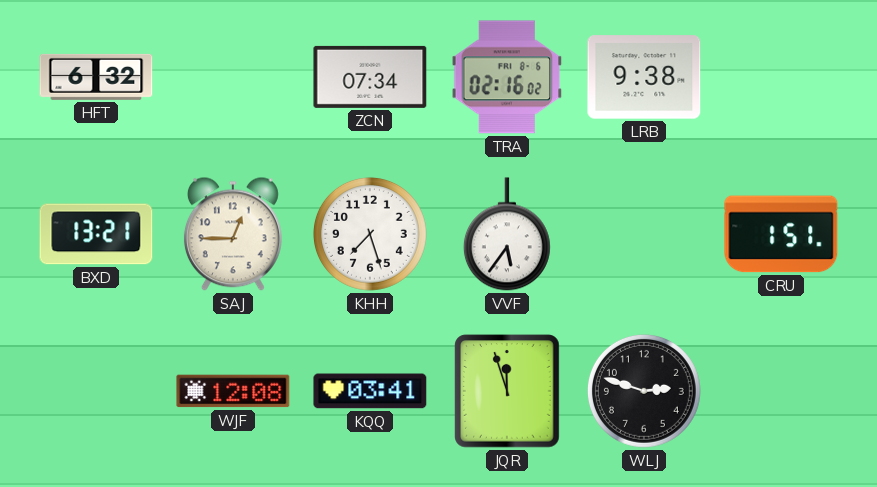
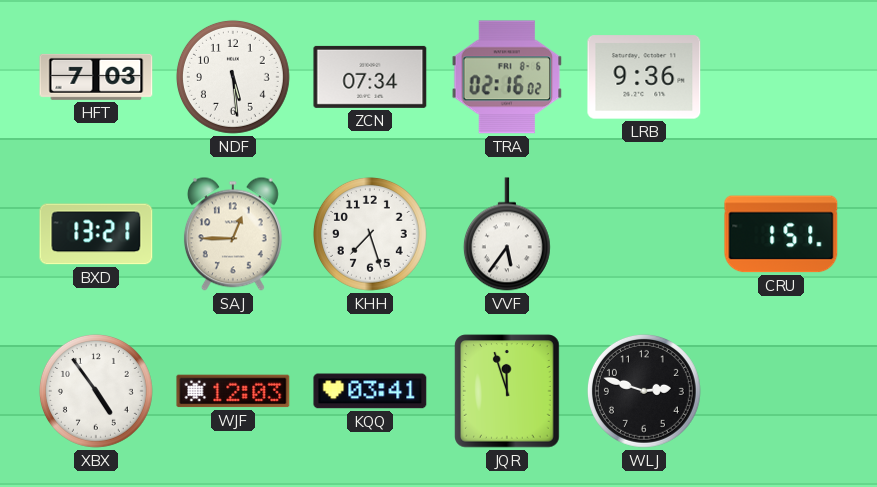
HFT: 6:32 -> 7:03 (96, 77)
NDF: none -> 5:29 (233, 77)
LRB: 9:38 -> 9:36 (644, 77)
XBX: none -> 4:54 (96, 391)
WJF: 12:08 -> 12:03 (233, 391)
